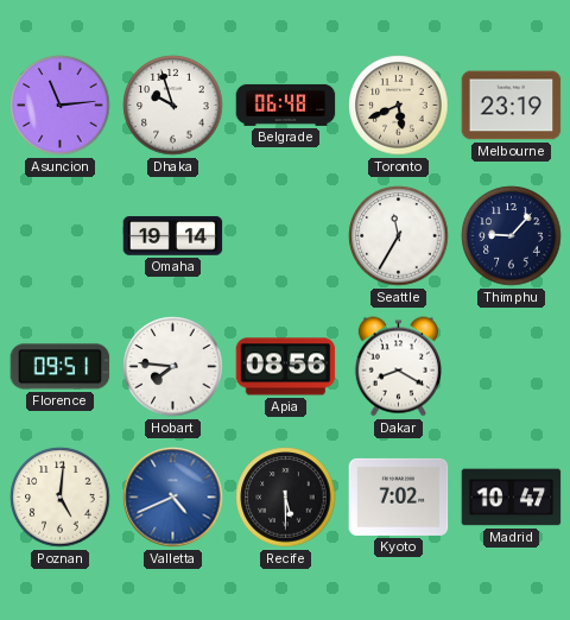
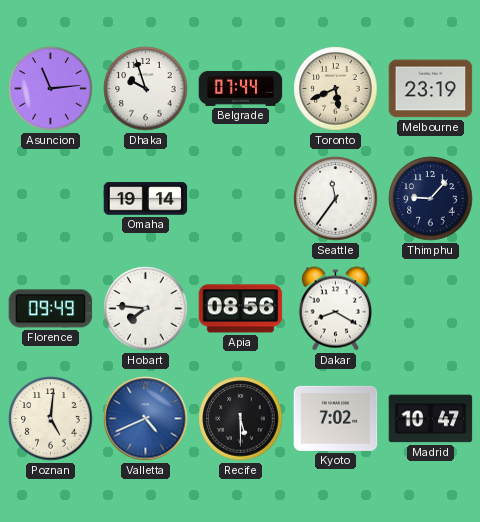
Belgrade: 06:48 -> 07:44 (241, 88)
Seattle: 11:35 -> 11:36 (336, 199)
Florence: 09:51 -> 09:49 (51, 309)
